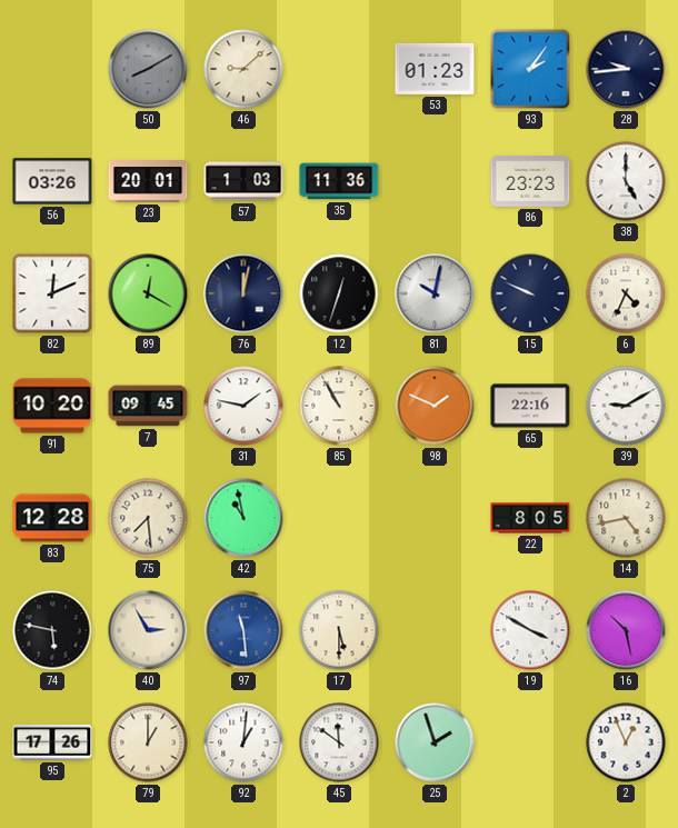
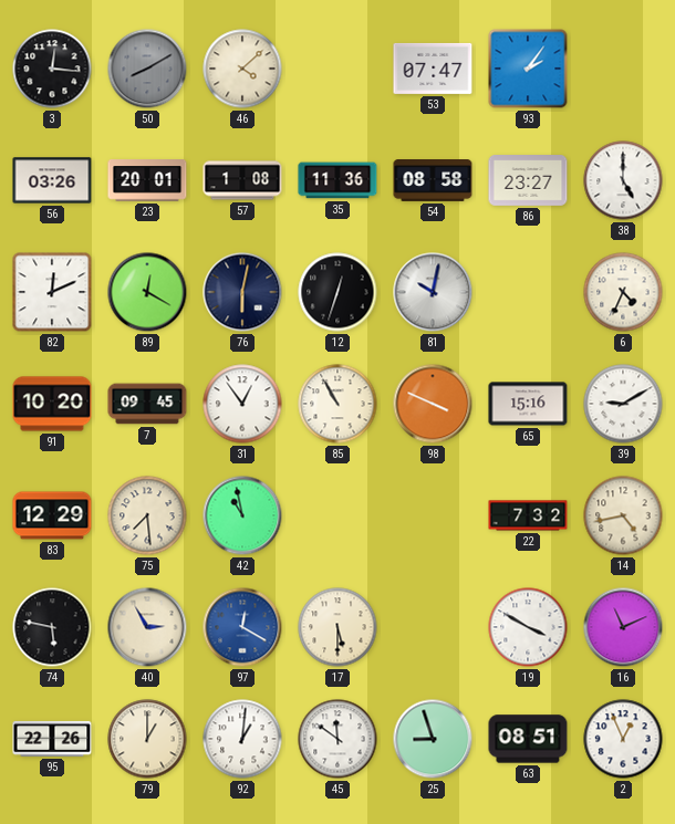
3: none -> 12:16 (52, 69)
46: 9:08 -> 4:08 (242, 69)
53: 01:23 -> 07:47 (433, 69)
28: 9:44 -> none (626, 69)
57: 1:03 -> 1:08 (242, 180)
54: none -> 08:58 (433, 181)
86: 23:23 -> 23:27 (528, 180)
76: 12:02 -> 6:02 (242, 292)
15: 9:49 -> none (530, 293)
31: 1:47 -> 12:54 (242, 404)
98: 1:49 -> 3:49 (433, 404)
65: 22:16 -> 15:16 (528, 404)
83: 12:28 -> 12:29 (52, 515)
22: 8:05 -> 7:32 (528, 515)
97: 11:29 -> 12:20 (242, 627)
16: 10:28 -> 11:11 (623, 627)
95: 17:26 -> 22:26 (52, 739)
25: 1:57 -> 8:57 (433, 739)
63: none -> 08:51 (528, 739)
